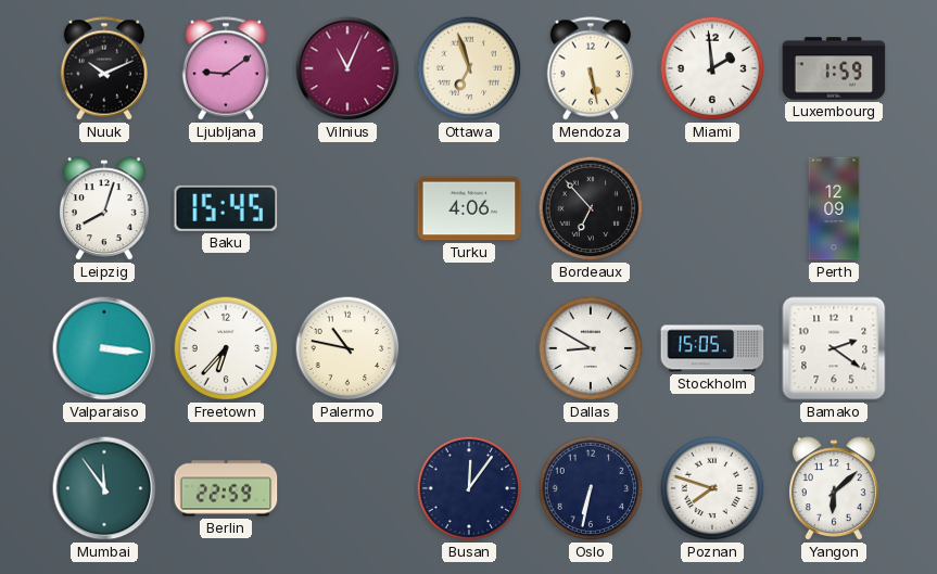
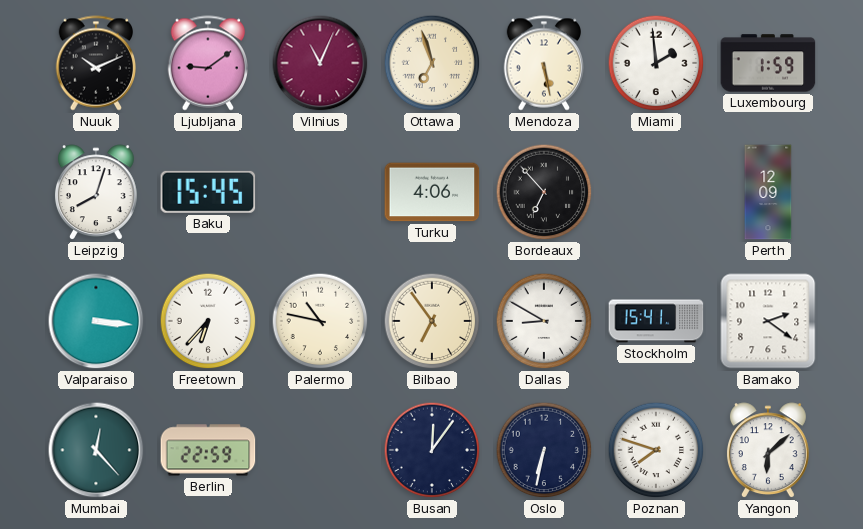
Bilbao: none -> 6:54 (432, 321)
Stockholm: 15:05 -> 15:41 (656, 321)
Mumbai: 11:54 -> 12:23 (96, 450)
